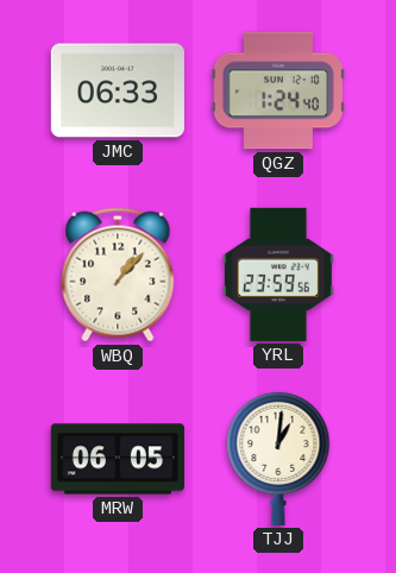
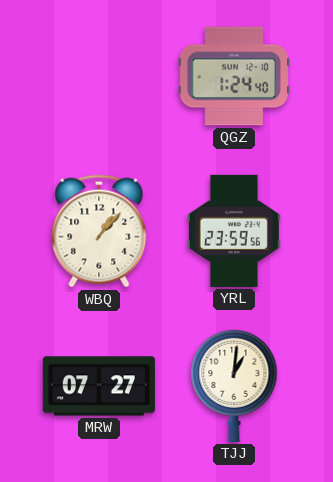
JMC: 06:33 -> none (118, 90)
MRW: 06:05 -> 07:27 (99, 386)
